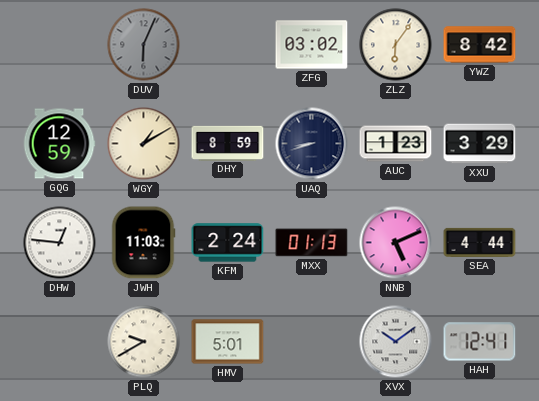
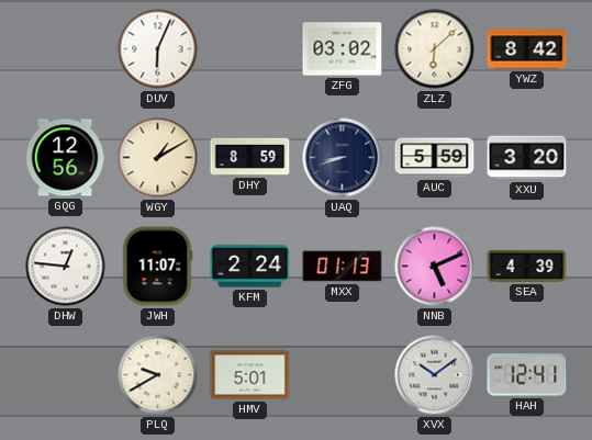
DUV dial: grey -> white (158, 49)
ZLZ: 6:06 -> 6:08 (435, 49)
GQG: 12:59 -> 12:56 (65, 158)
AUC: 1:23 -> 5:59 (435, 158)
XXU: 3:29 -> 3:20 (527, 158)
JWH: 11:03 -> 11:07 (157, 267)
SEA: 4:44 -> 4:39 (527, 266)
